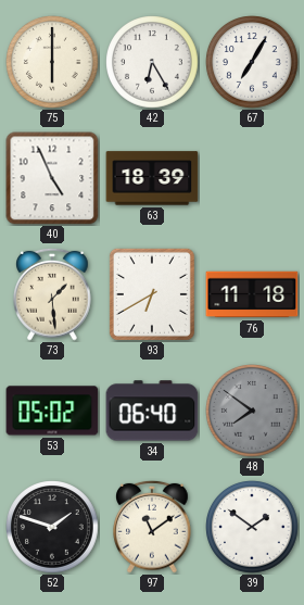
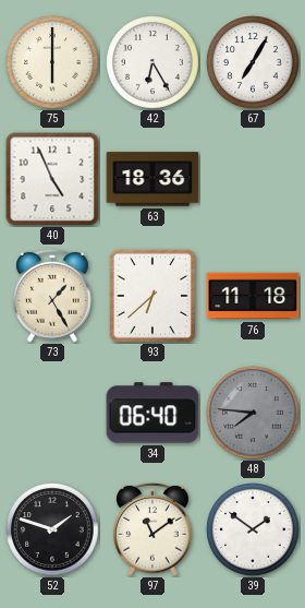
63: 18:39 -> 18:36 (152, 179)
73: 1:29 -> 1:25 (53, 296)
93: 6:40 -> 6:38 (152, 296)
53: 05:02 -> none (52, 411)
48: 7:51 -> 7:46 (253, 413)
